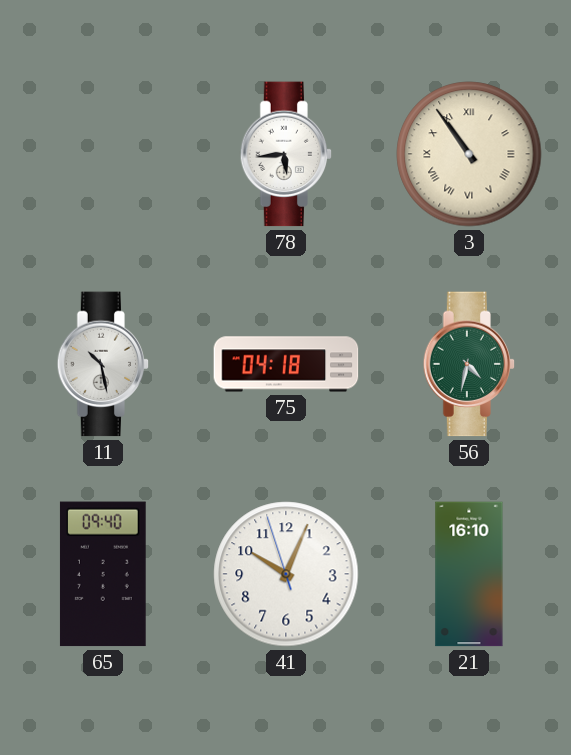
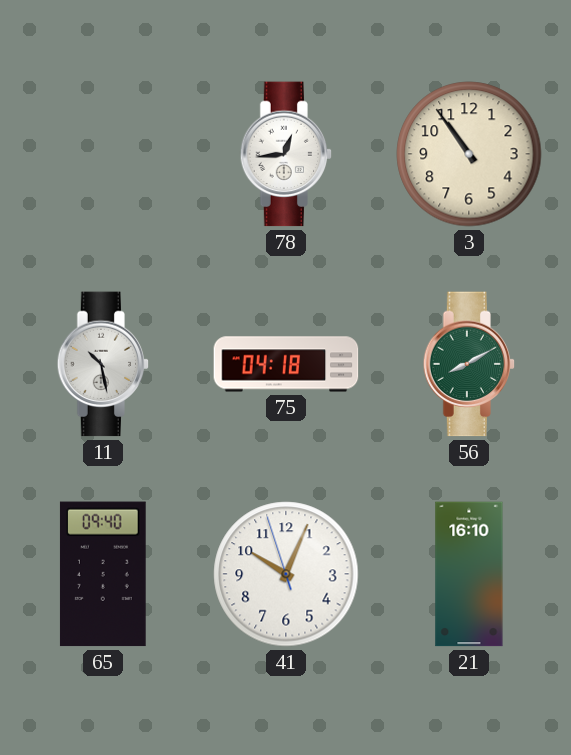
78: 5:44 -> 12:44 (286, 154)
3 numerals: Roman -> Arabic (469, 154)
56: 4:32 -> 8:10 (469, 364)
